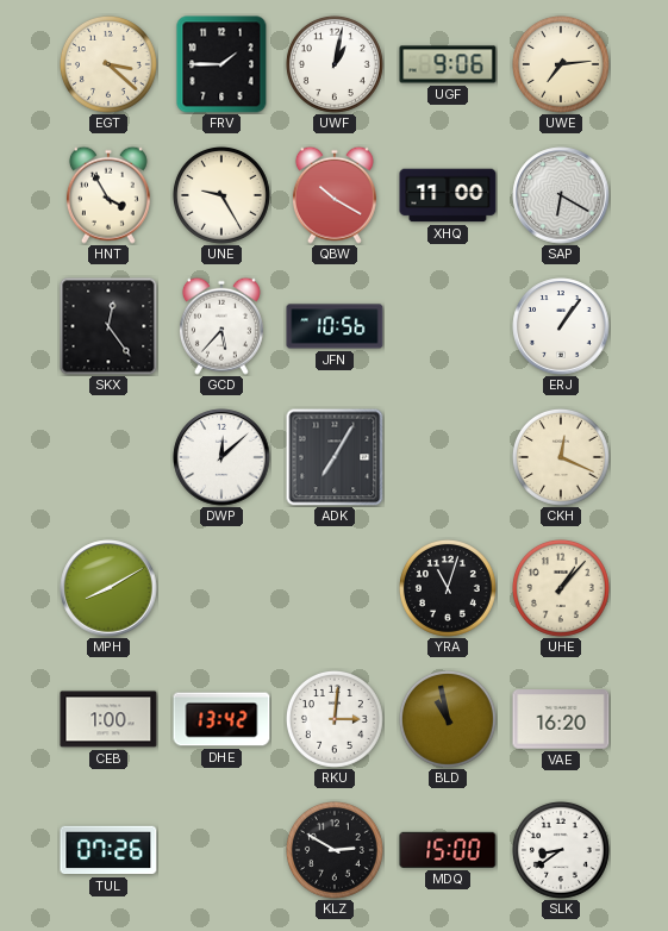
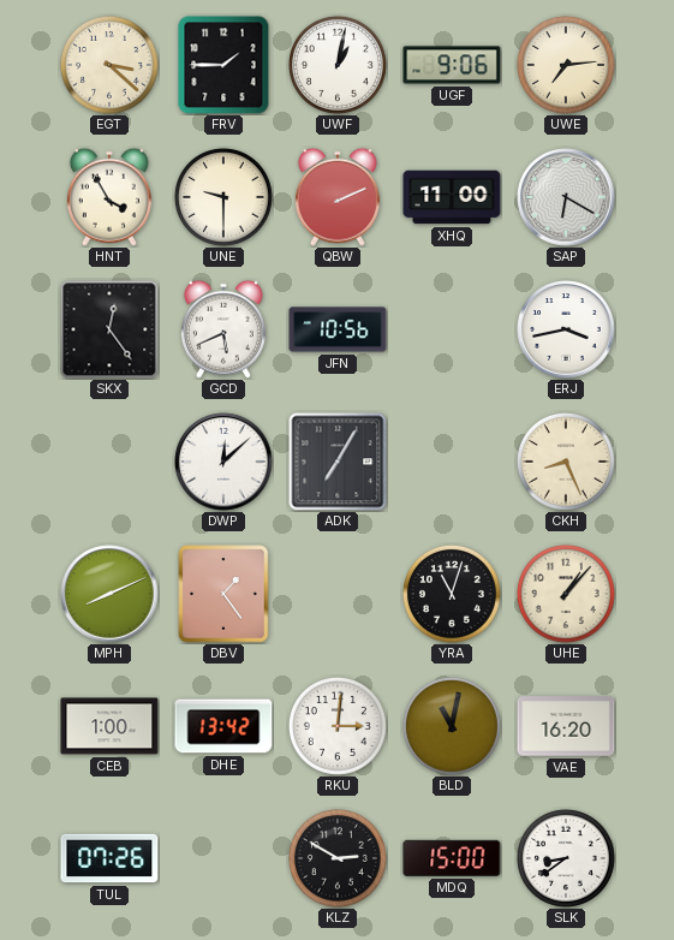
UNE: 9:25 -> 9:30 (223, 197)
QBW: 10:20 -> 2:11 (338, 197)
GCD: 5:37 -> 5:41 (223, 329)
ERJ: 1:06 -> 3:43 (566, 329)
CKH: 12:19 -> 8:26 (566, 462)
MPH: 8:10 -> 8:11 (109, 594)
DBV: none -> 1:24 (223, 594)
BLD: 10:58 -> 11:02 (452, 726)
